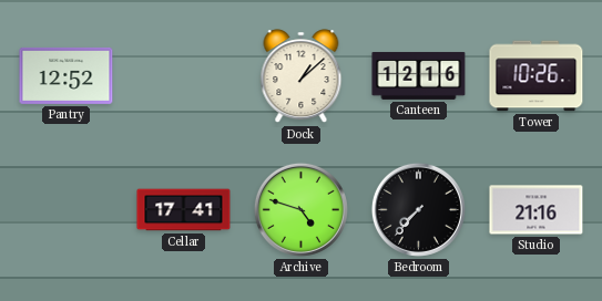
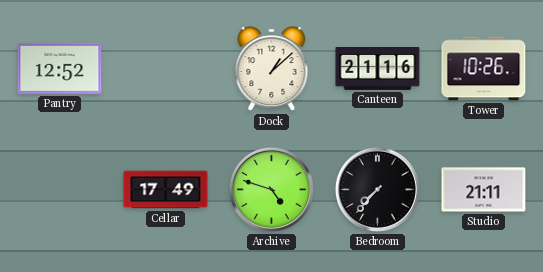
Canteen: 12:16 -> 21:16 (378, 68)
Cellar: 17:41 -> 17:49 (166, 190)
Studio: 21:16 -> 21:11 (484, 190)
